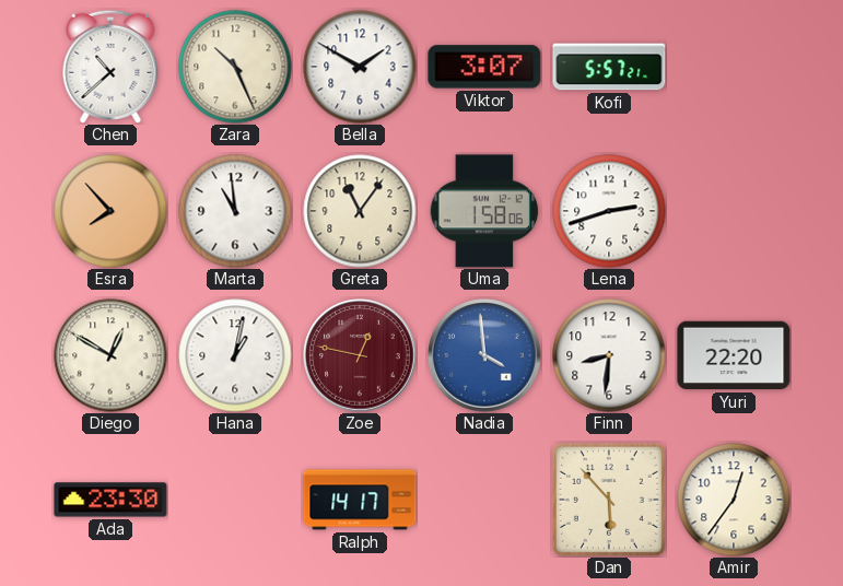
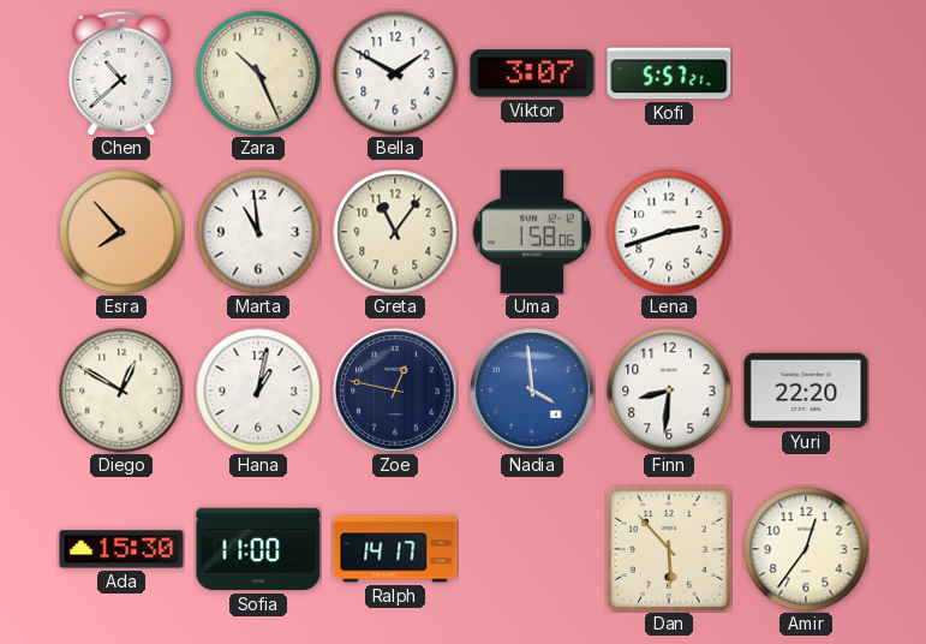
Zoe dial: burgundy -> navy (395, 390)
Ada: 23:30 -> 15:30 (121, 549)
Sofia: none -> 11:00 (258, 549)
